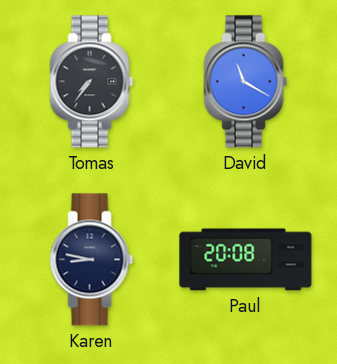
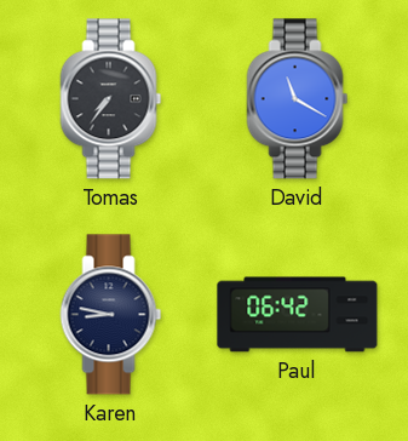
Paul: 20:08 -> 06:42 (298, 315)
